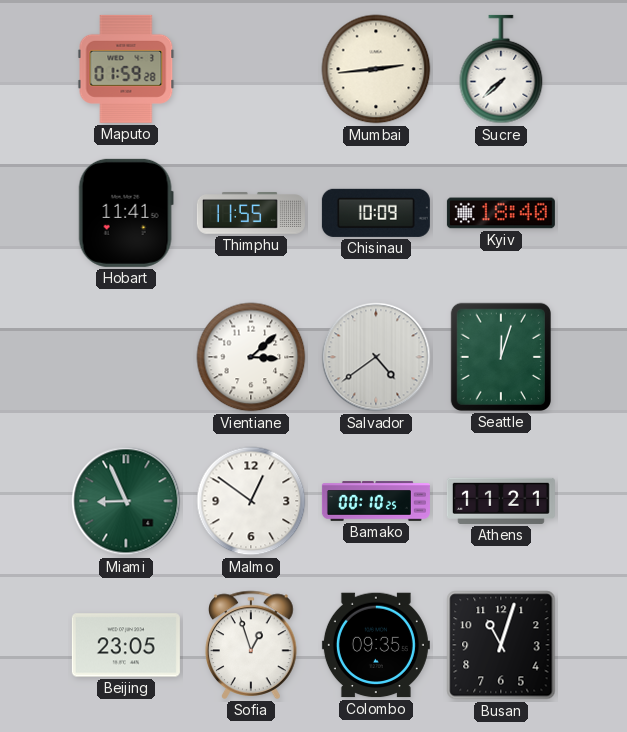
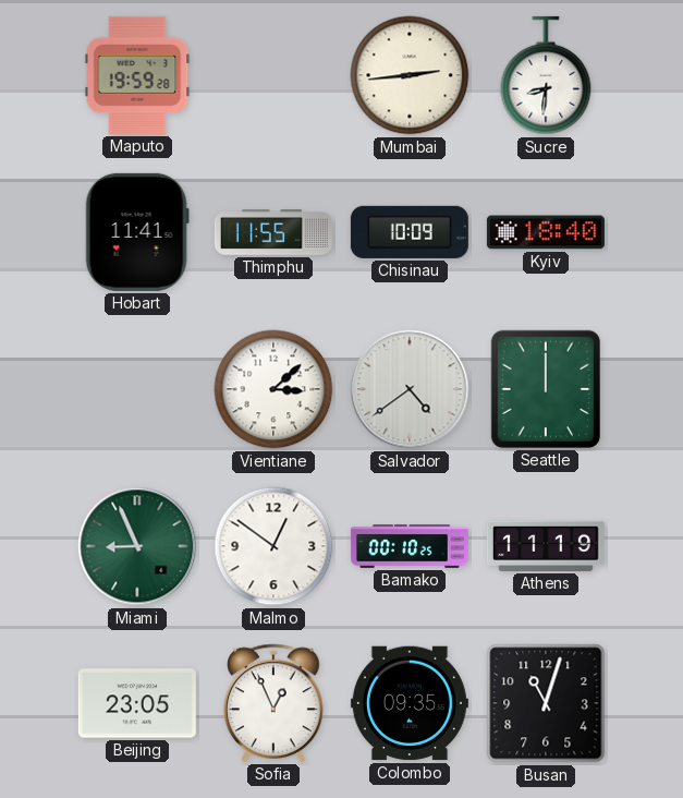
Maputo: 01:59 -> 19:59 (137, 75)
Sucre: 7:38 -> 8:31 (546, 75)
Seattle: 12:03 -> 12:00 (546, 389)
Athens: 11:21 -> 11:19 (546, 546)
Sofia: 12:57 -> 12:56 (273, 703)
